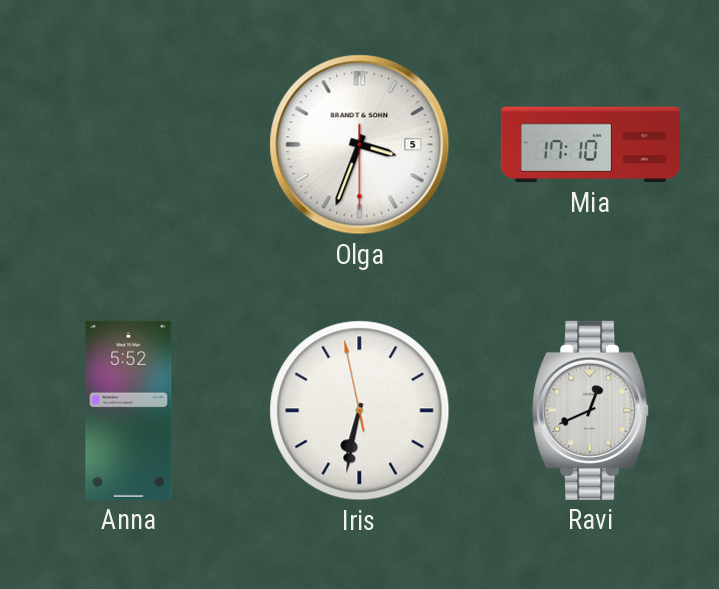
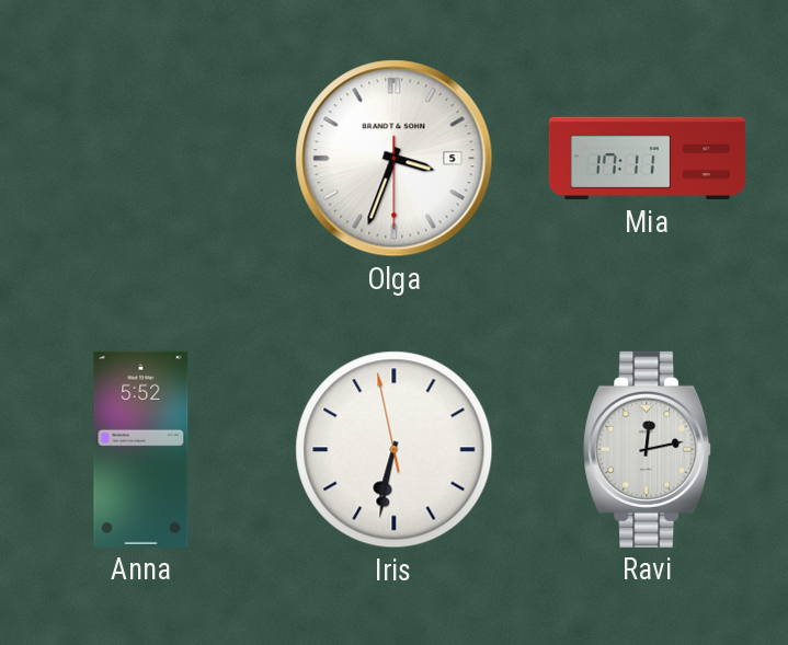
Mia: 17:10 -> 17:11 (647, 159)
Ravi: 12:41 -> 12:13 (648, 449)
